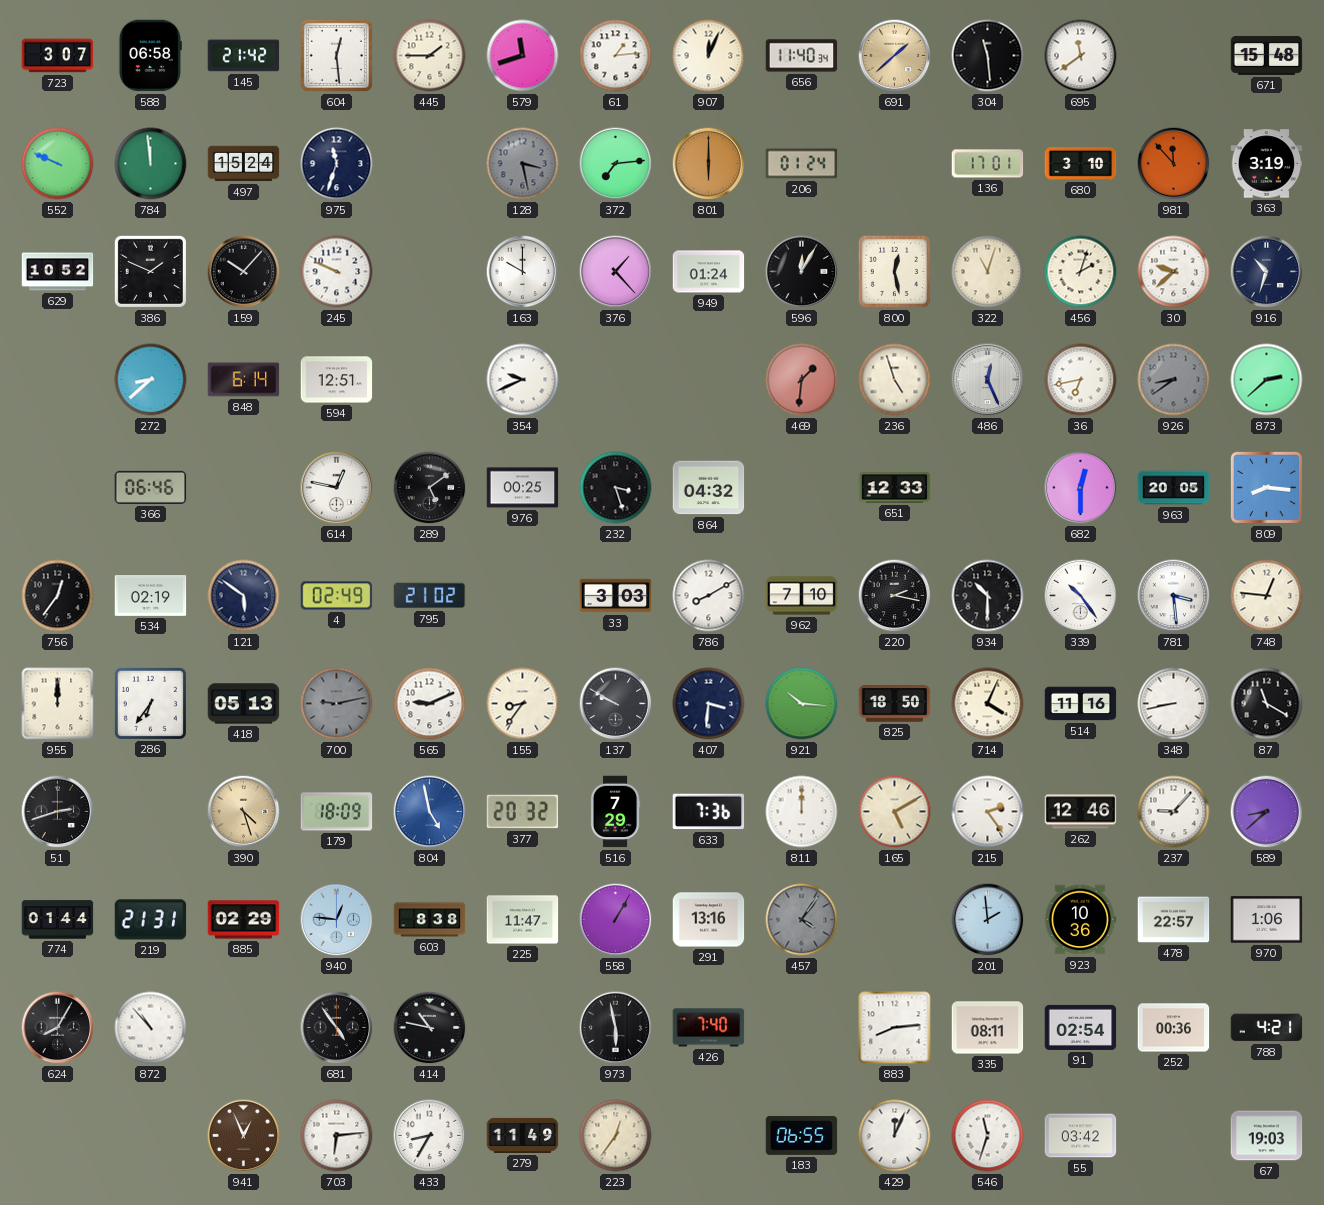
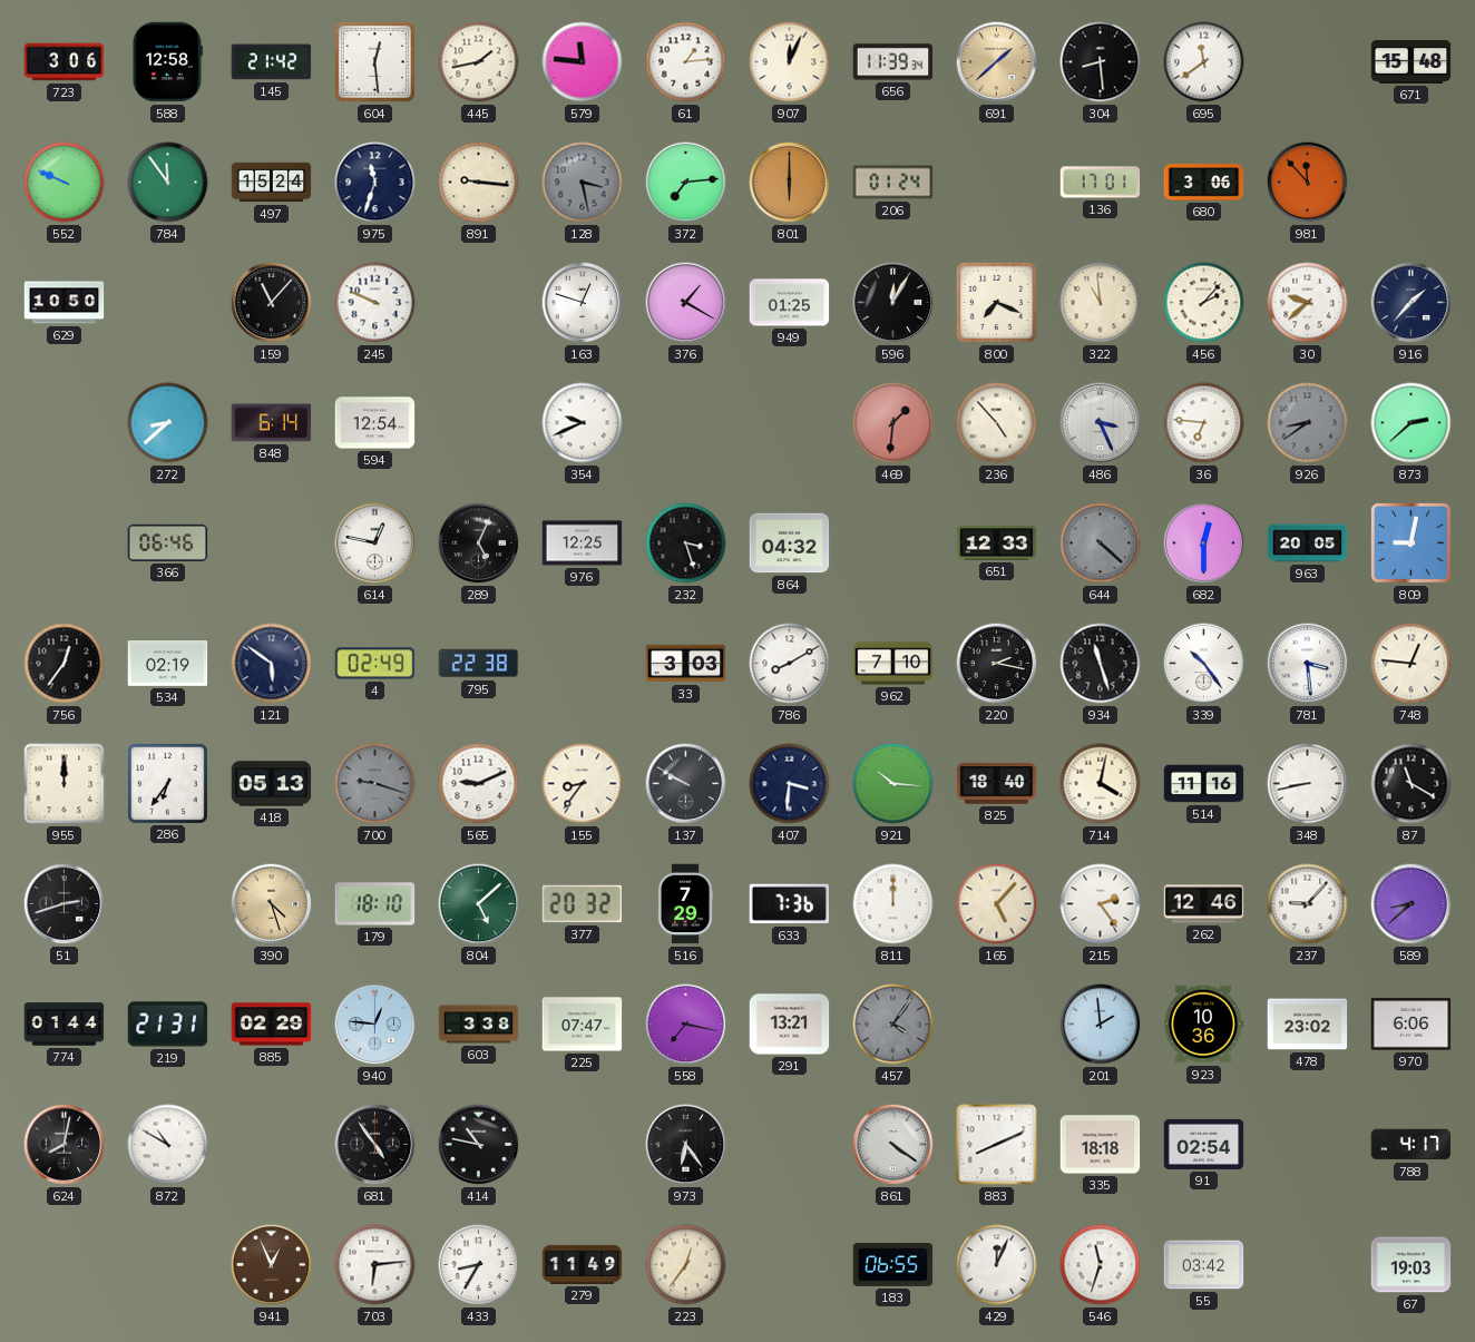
723: 3:07 -> 3:06 (65, 62)
588: 06:58 -> 12:58 (167, 62)
445: 1:45 -> 1:43 (479, 62)
579: 11:42 -> 11:46 (583, 62)
656: 11:40 -> 11:39 (893, 62)
304: 11:29 -> 8:29 (1101, 62)
784: 11:59 -> 11:54 (168, 183)
891: none -> 9:16 (479, 183)
680: 3:10 -> 3:06 (1204, 183)
363: 3:19 -> none (1267, 164)
629: 10:52 -> 10:50 (65, 303)
386: 1:49 -> none (150, 271)
159: 10:07 -> 11:07 (272, 303)
163: 10:00 -> 12:48 (583, 303)
376: 1:23 -> 1:20 (686, 303)
949: 01:24 -> 01:25 (790, 303)
800: 12:28 -> 7:19 (996, 302)
322: 11:03 -> 10:59 (1101, 303)
456: 2:03 -> 2:07 (1204, 303)
916: 10:33 -> 1:37 (1411, 303)
594: 12:51 -> 12:54 (375, 423)
236: 4:57 -> 4:53 (997, 423)
486: 12:26 -> 3:26 (1101, 423)
36: 6:43 -> 6:46 (1204, 423)
289: 5:09 -> 5:04 (479, 543)
976: 00:25 -> 12:25 (583, 543)
644: none -> 4:22 (1101, 543)
809: 8:16 -> 9:02 (1410, 542)
795: 21:02 -> 22:38 (479, 664)
934: 10:30 -> 11:27 (1101, 664)
700: 9:13 -> 9:18 (375, 784)
825: 18:50 -> 18:40 (997, 784)
714: 4:04 -> 4:02 (1101, 784)
179: 18:09 -> 18:10 (375, 904)
804: 4:58 -> 5:08 (479, 904)
804 dial: blue -> green (479, 904)
165: 5:10 -> 5:07 (997, 904)
603: 8:38 -> 3:38 (479, 1025)
225: 11:47 -> 07:47 (583, 1025)
558: 1:05 -> 7:17 (686, 1025)
291: 13:16 -> 13:21 (790, 1025)
478: 22:57 -> 23:02 (1308, 1025)
970: 1:06 -> 6:06 (1411, 1025)
624: 8:05 -> 8:02 (65, 1145)
872: 10:53 -> 10:50 (168, 1145)
973: 5:58 -> 6:24 (686, 1145)
426: 7:40 -> none (709, 1028)
861: none -> 4:21 (893, 1145)
883: 8:14 -> 8:11 (997, 1145)
335: 08:11 -> 18:18 (1101, 1145)
252: 00:36 -> none (1174, 1028)
788: 4:21 -> 4:17 (1411, 1145)
